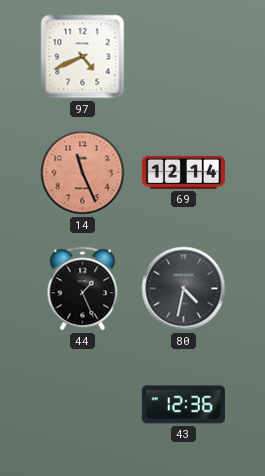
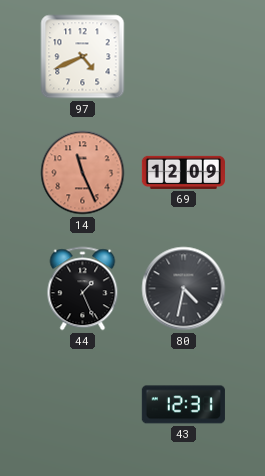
69: 12:14 -> 12:09 (183, 172)
43: 12:36 -> 12:31 (183, 405)
